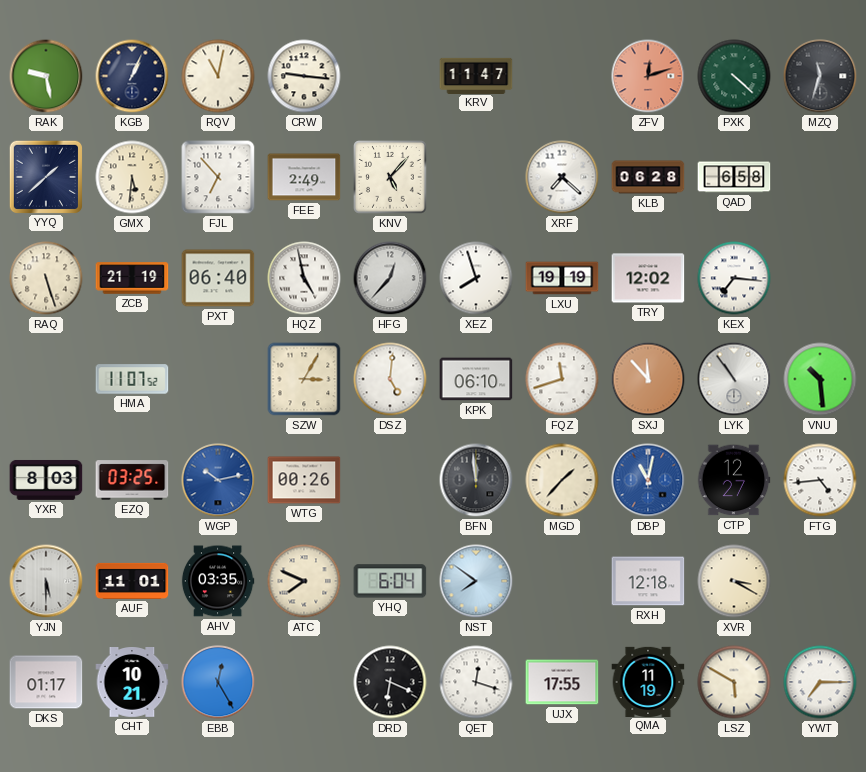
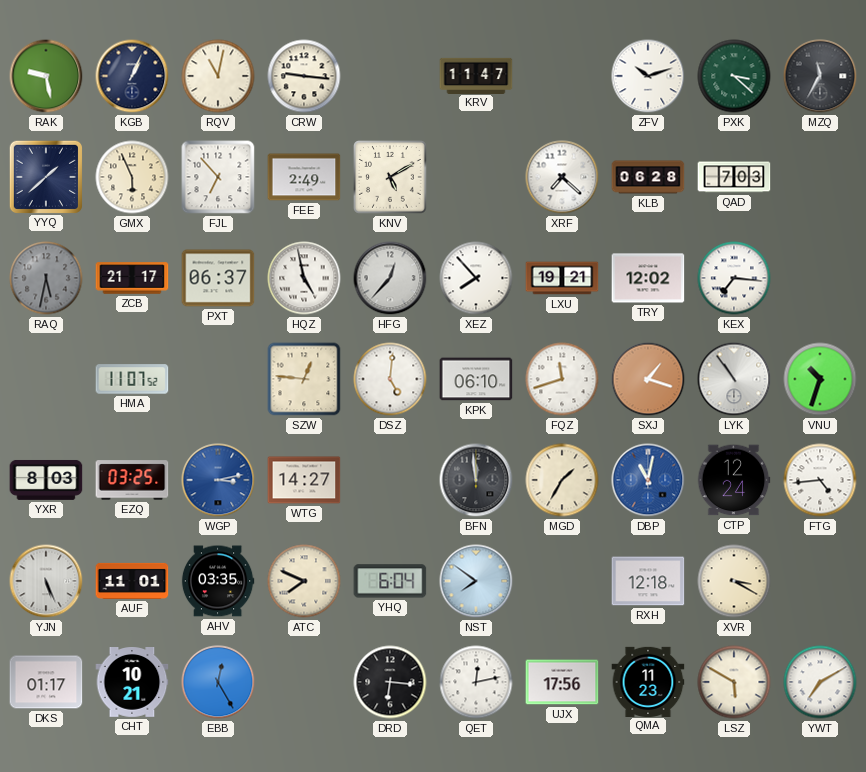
ZFV: 12:12 -> 10:12 (648, 76)
ZFV dial: salmon -> white (648, 76)
PXK: 4:22 -> 3:22 (734, 76)
MZQ: 11:33 -> 11:35 (820, 76)
GMX: 5:31 -> 5:56 (132, 177)
KNV: 5:07 -> 5:10 (390, 177)
QAD: 6:58 -> 7:03 (734, 177)
RAQ: 5:27 -> 5:32 (46, 278)
RAQ dial: cream -> grey (46, 278)
ZCB: 21:19 -> 21:17 (132, 278)
PXT: 06:40 -> 06:37 (218, 278)
XEZ: 7:57 -> 7:53 (476, 278)
LXU: 19:19 -> 19:21 (562, 278)
SZW: 3:05 -> 12:46 (304, 379)
SXJ: 11:53 -> 1:18 (648, 379)
VNU: 10:29 -> 10:33 (820, 379)
WGP: 10:13 -> 3:13 (218, 480)
WTG: 00:26 -> 14:27 (304, 480)
MGD: 1:37 -> 1:35 (562, 480)
CTP: 12:27 -> 12:24 (734, 480)
YJN: 5:30 -> 5:26 (46, 581)
DRD: 6:19 -> 6:16 (390, 682)
QET: 12:18 -> 12:13 (476, 682)
UJX: 17:55 -> 17:56 (562, 682)
QMA: 11:19 -> 11:23 (648, 681)
YWT: 7:15 -> 7:10 (820, 682)
